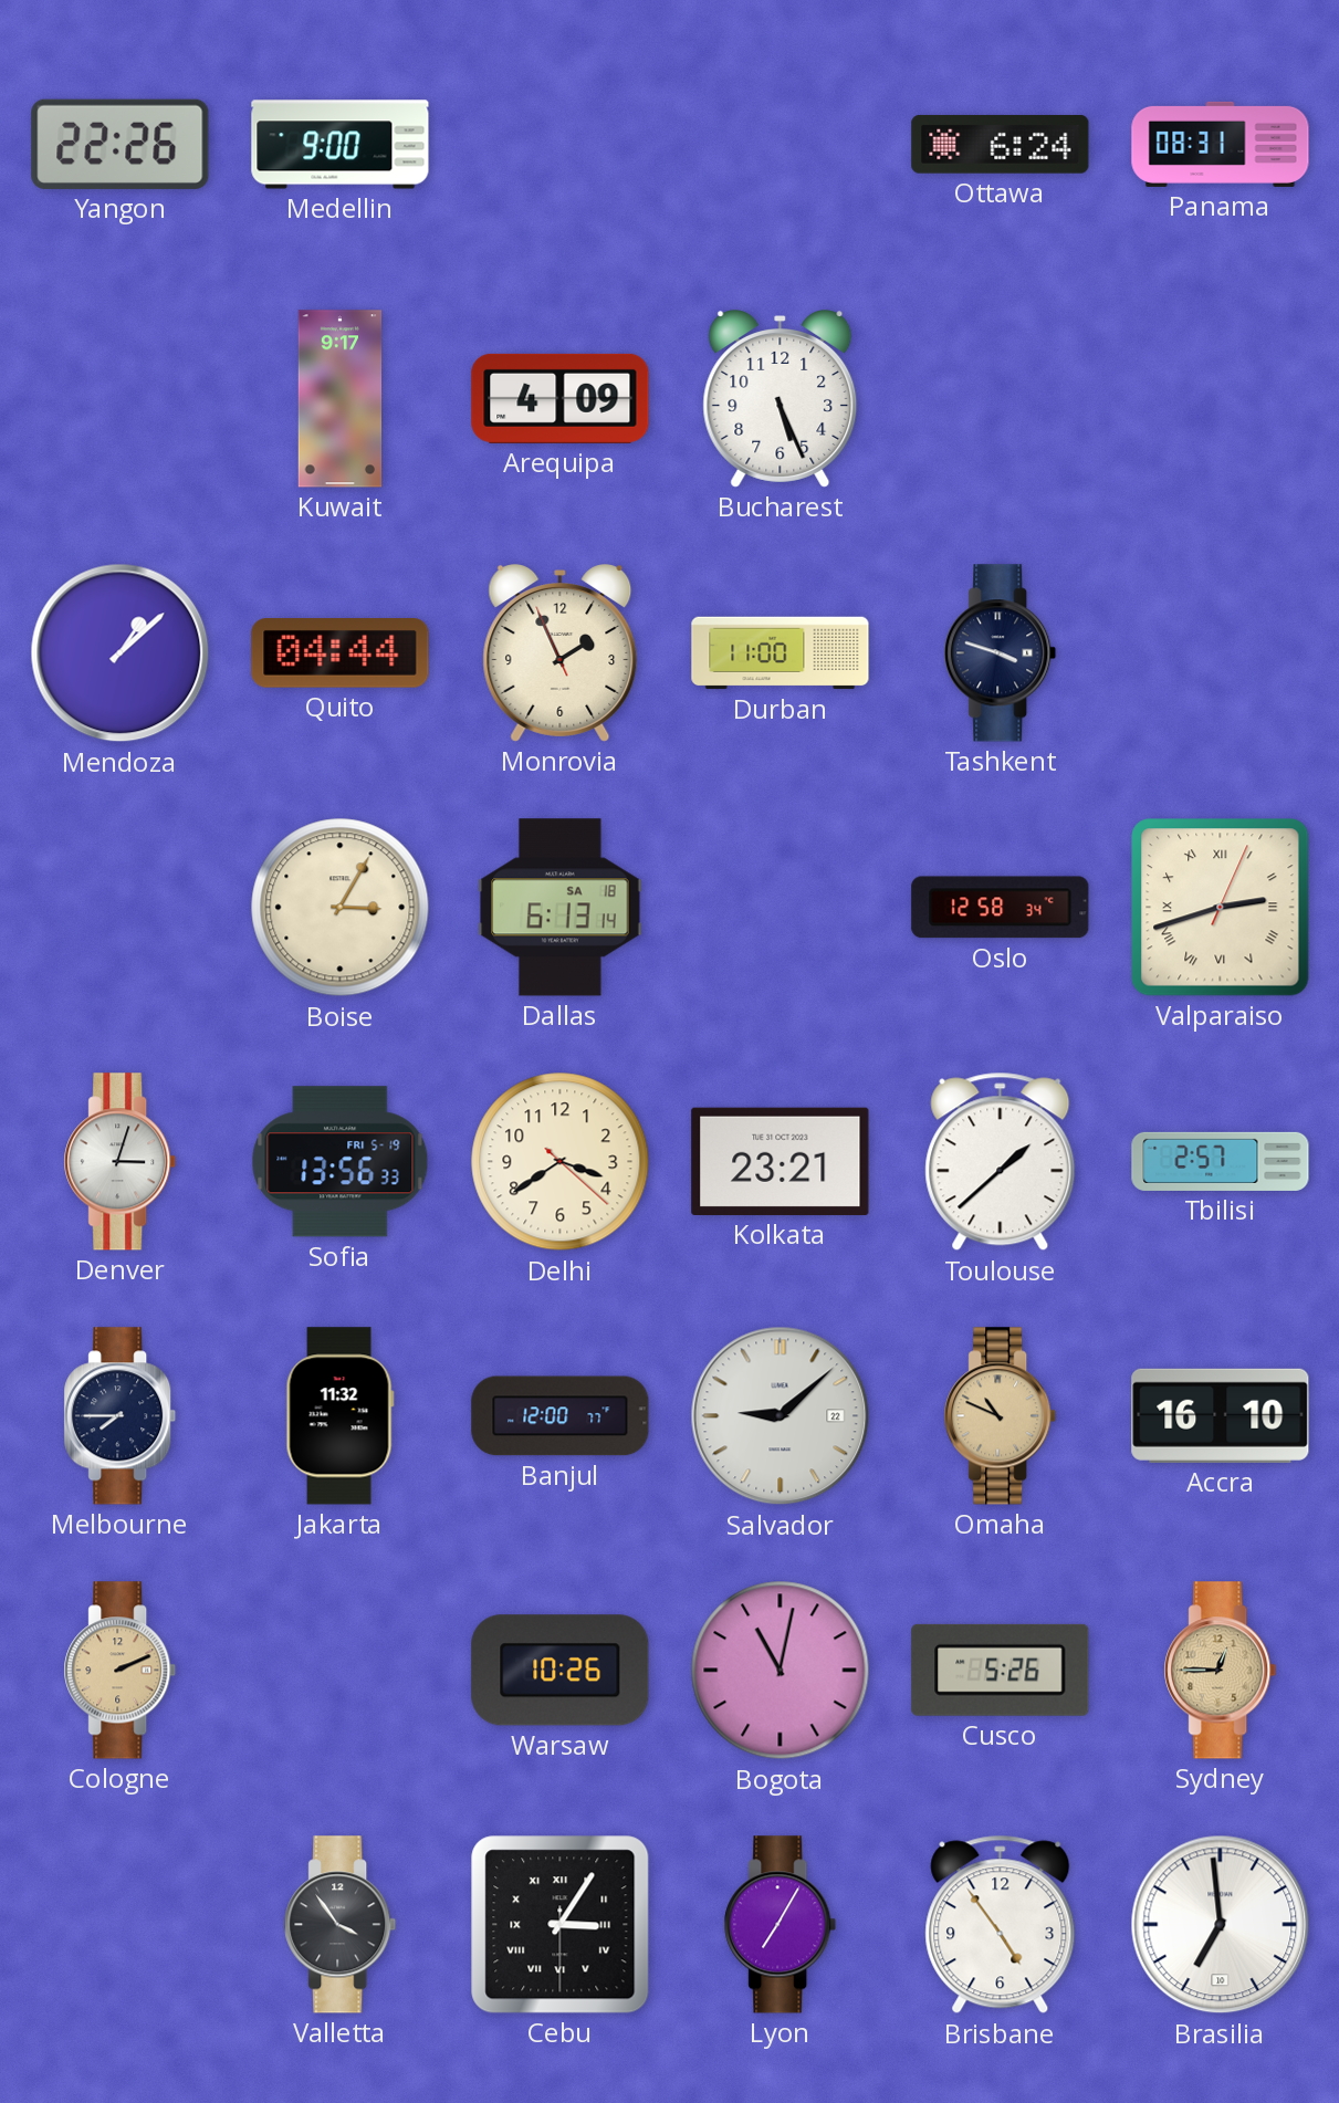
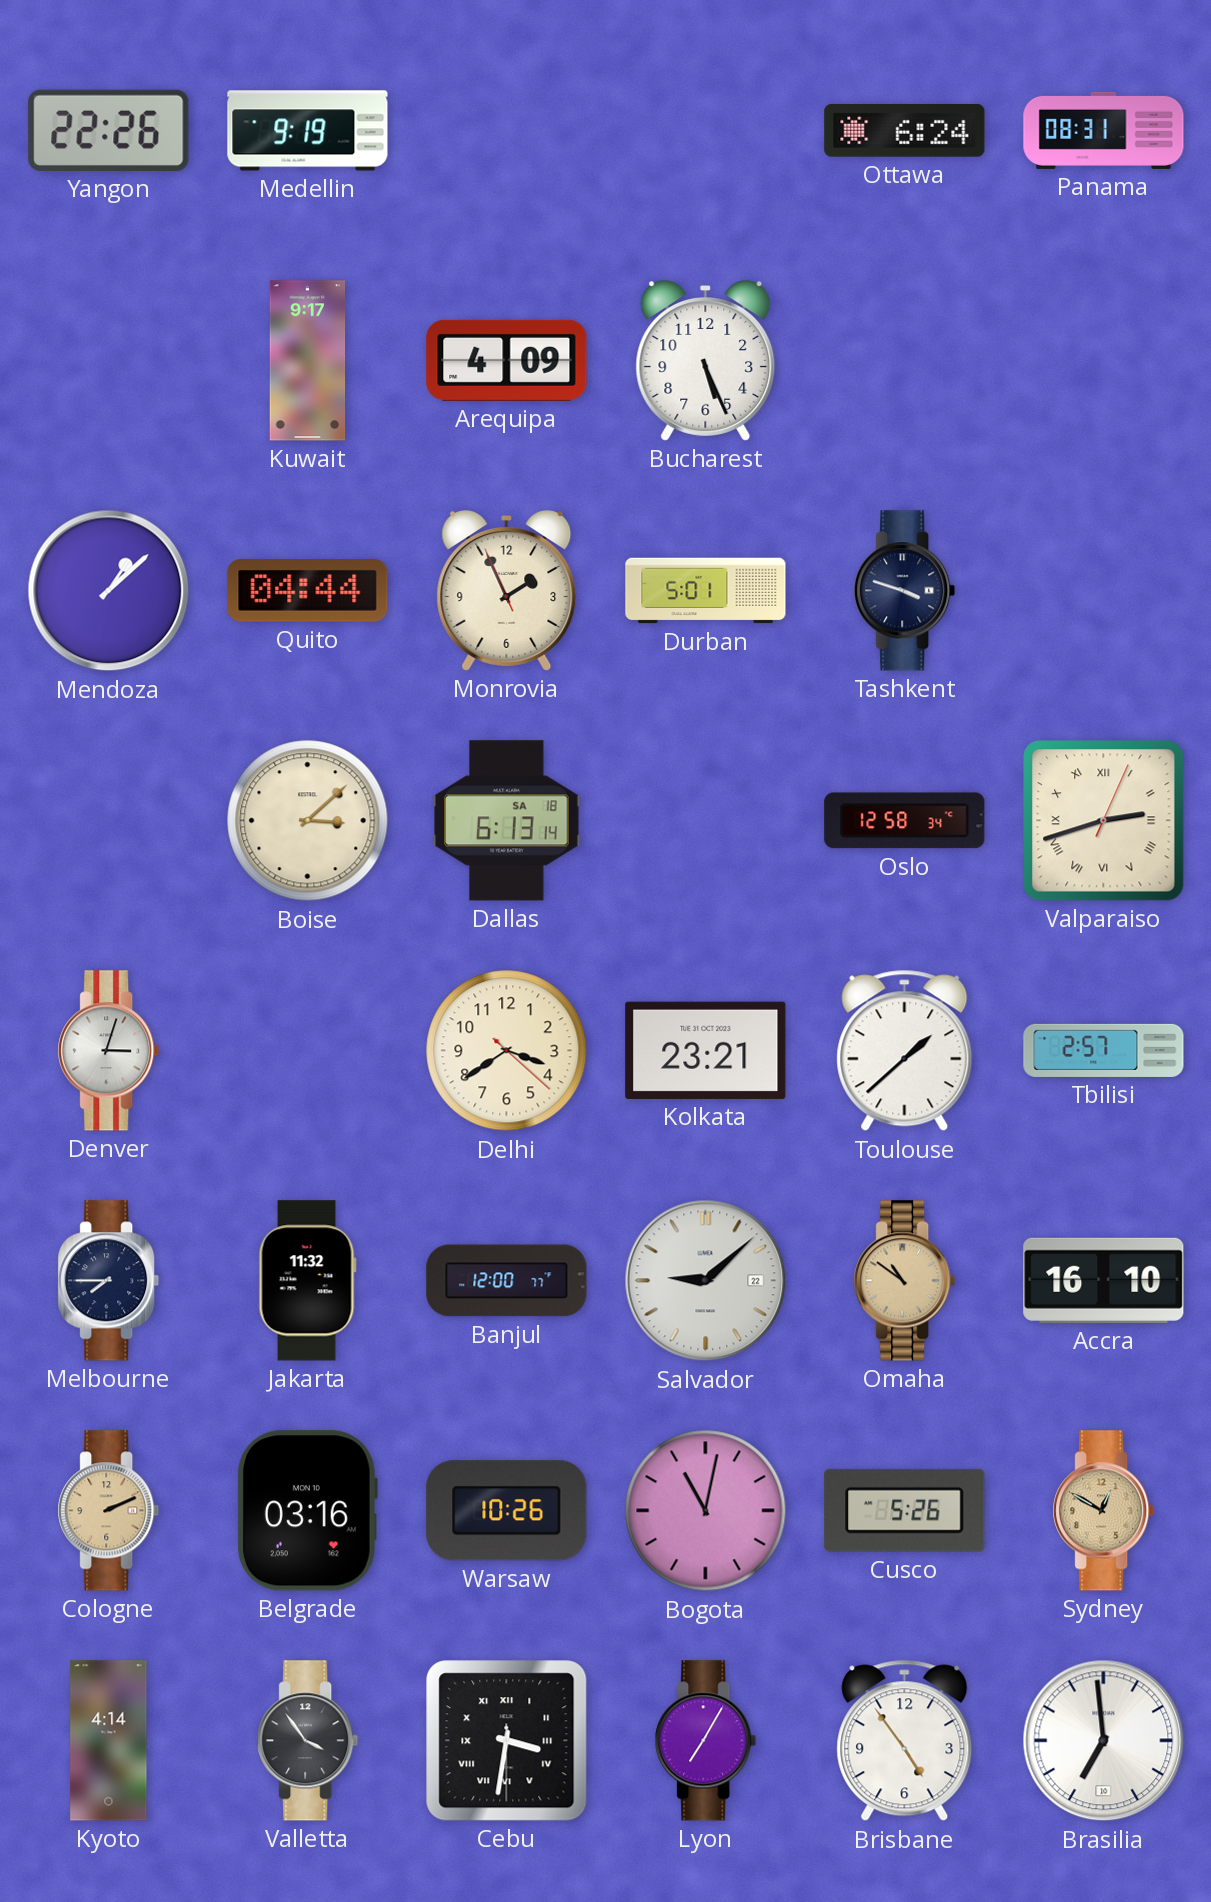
Medellin: 9:00 -> 9:19 (308, 131)
Durban: 11:00 -> 5:01 (706, 591)
Boise: 3:05 -> 3:08 (308, 821)
Sofia: 13:56 -> none (341, 1162)
Omaha: 10:49 -> 10:51 (905, 1281)
Belgrade: none -> 03:16 (307, 1511)
Sydney: 12:45 -> 12:50 (1104, 1511)
Kyoto: none -> 4:14 (109, 1741)
Cebu: 3:05 -> 3:31 (507, 1741)
